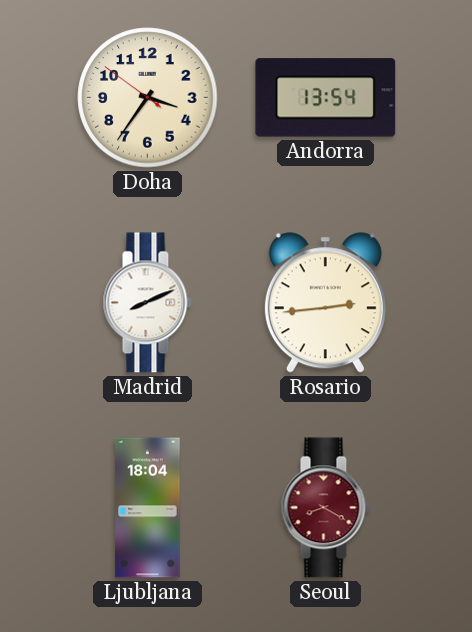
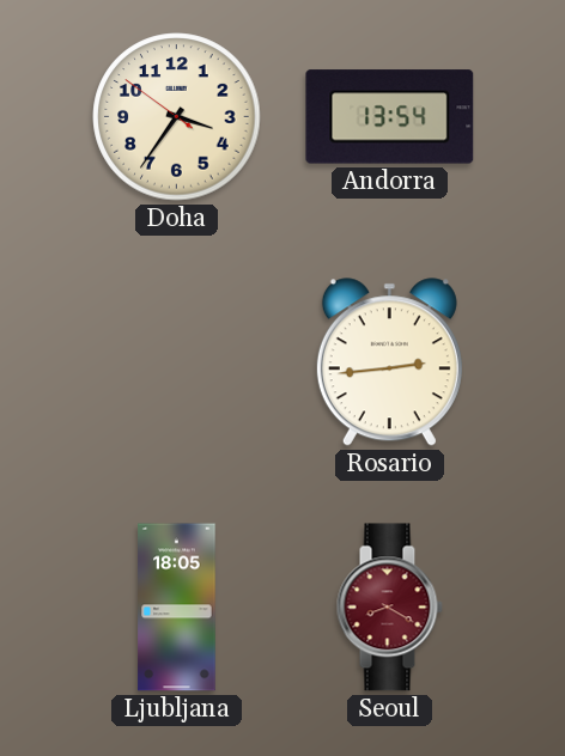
Madrid: 8:11 -> none (147, 303)
Ljubljana: 18:04 -> 18:05 (177, 608)
